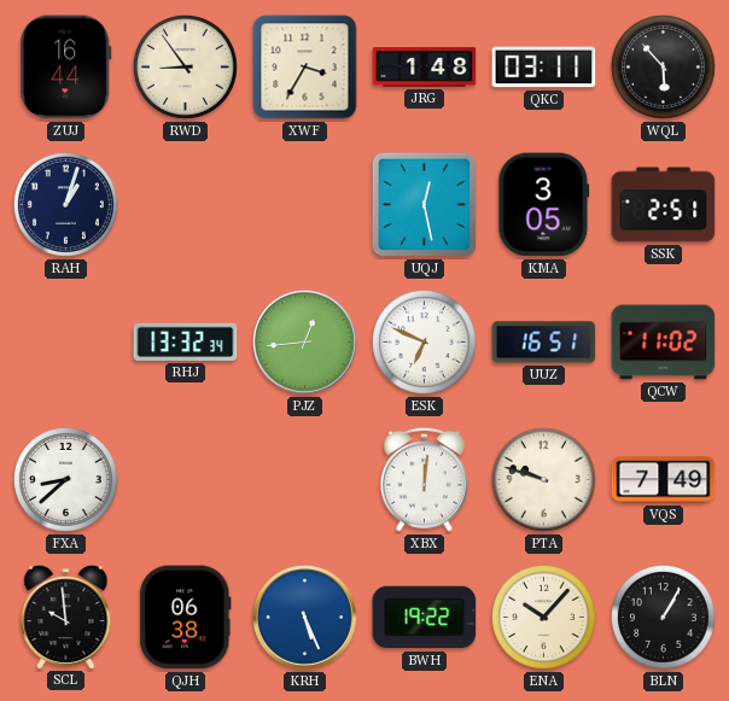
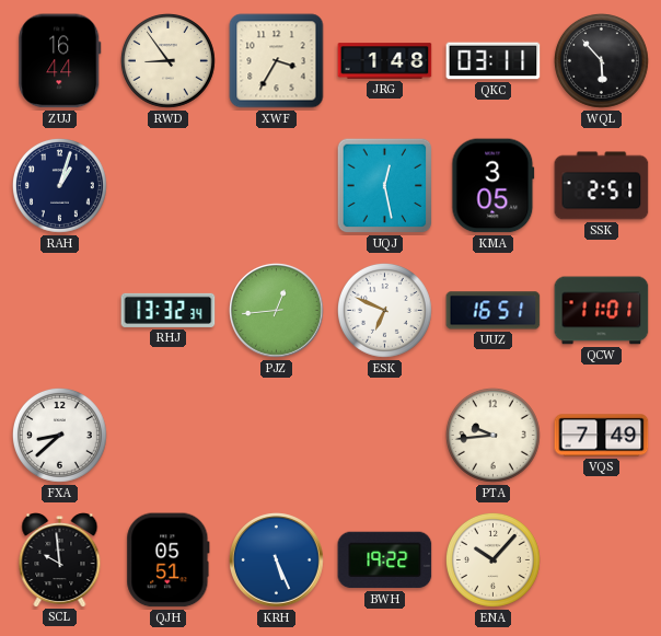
QCW: 11:02 -> 11:01 (602, 311)
XBX: 12:01 -> none (424, 479)
PTA: 9:48 -> 9:44 (492, 435)
QJH: 06:38 -> 05:51 (169, 560)
BLN: 1:05 -> none (663, 617)
